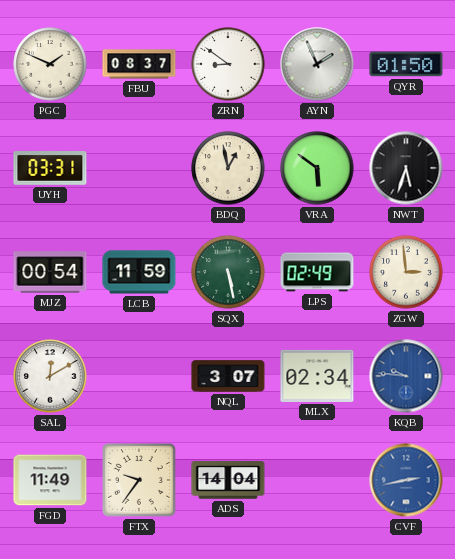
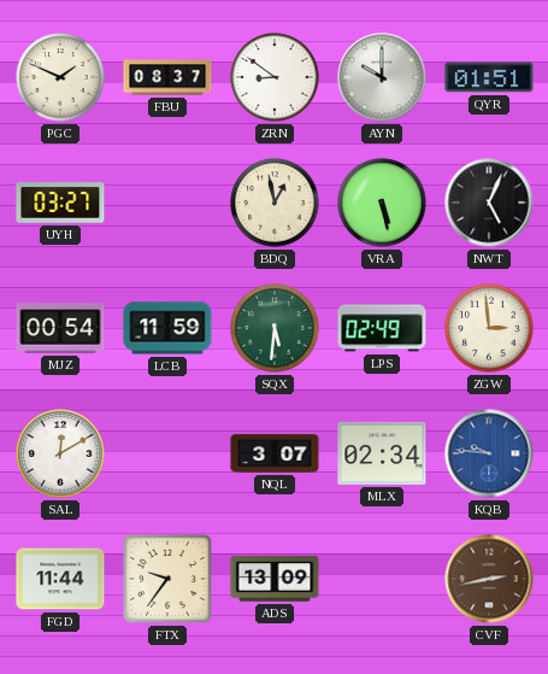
AYN: 1:56 -> 10:00 (382, 77)
QYR: 01:50 -> 01:51 (489, 77)
UYH: 03:31 -> 03:27 (60, 204)
VRA: 5:51 -> 5:28 (382, 203)
NWT: 5:33 -> 5:04 (489, 203)
SQX: 5:28 -> 5:31 (275, 328)
FGD: 11:49 -> 11:44 (60, 579)
ADS: 14:04 -> 13:09 (275, 579)
CVF dial: blue -> brown (489, 579)
